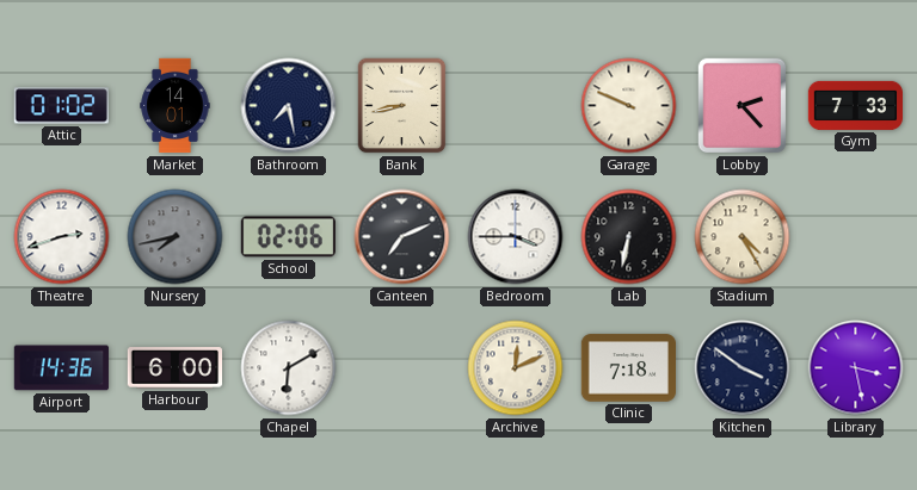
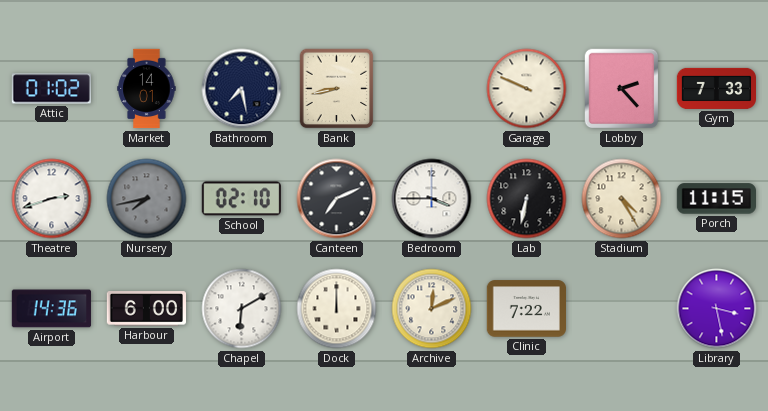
School: 02:06 -> 02:10 (241, 199)
Porch: none -> 11:15 (716, 199)
Dock: none -> 12:00 (337, 309)
Clinic: 7:18 -> 7:22 (526, 309)
Kitchen: 3:51 -> none (743, 368)
